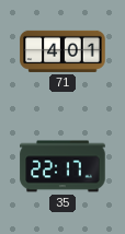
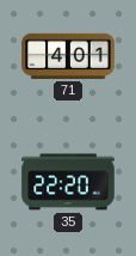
35: 22:17 -> 22:20 (68, 182)
